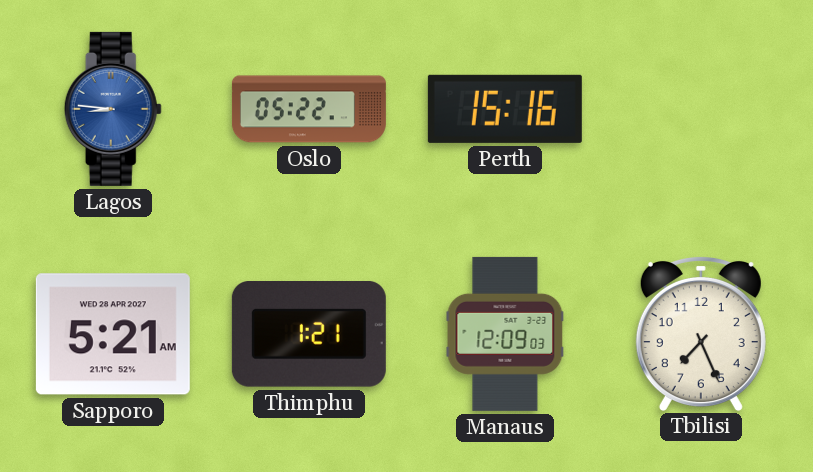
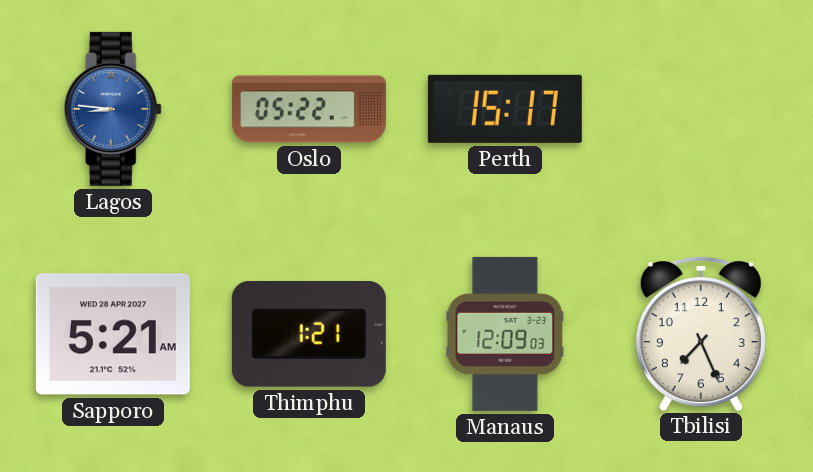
Perth: 15:16 -> 15:17 (505, 109)
